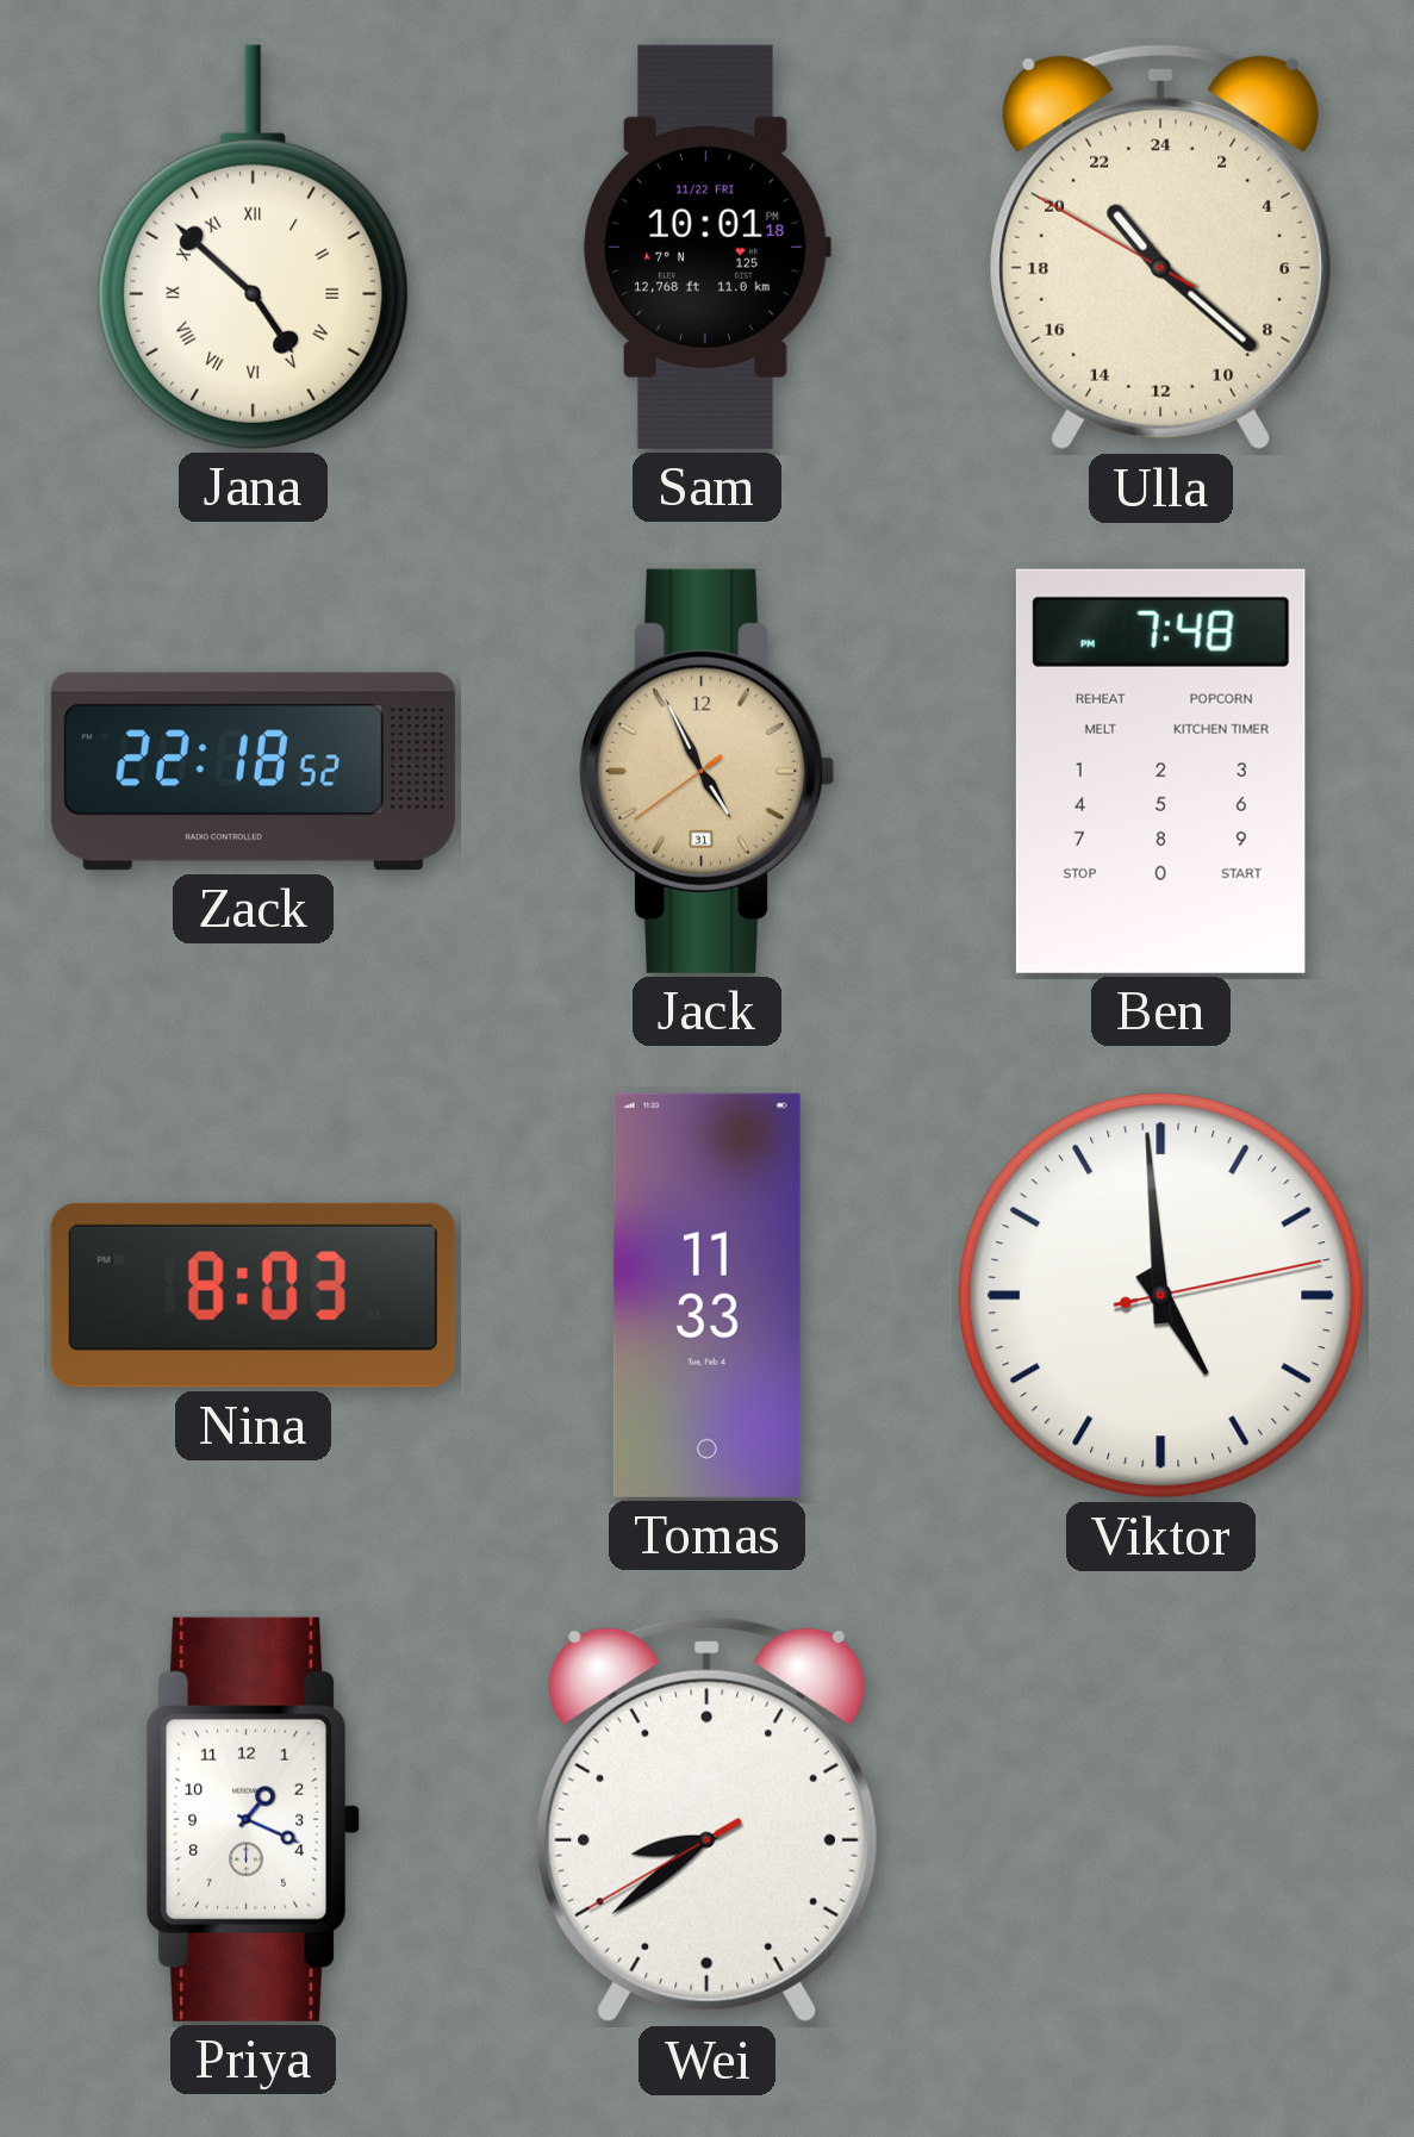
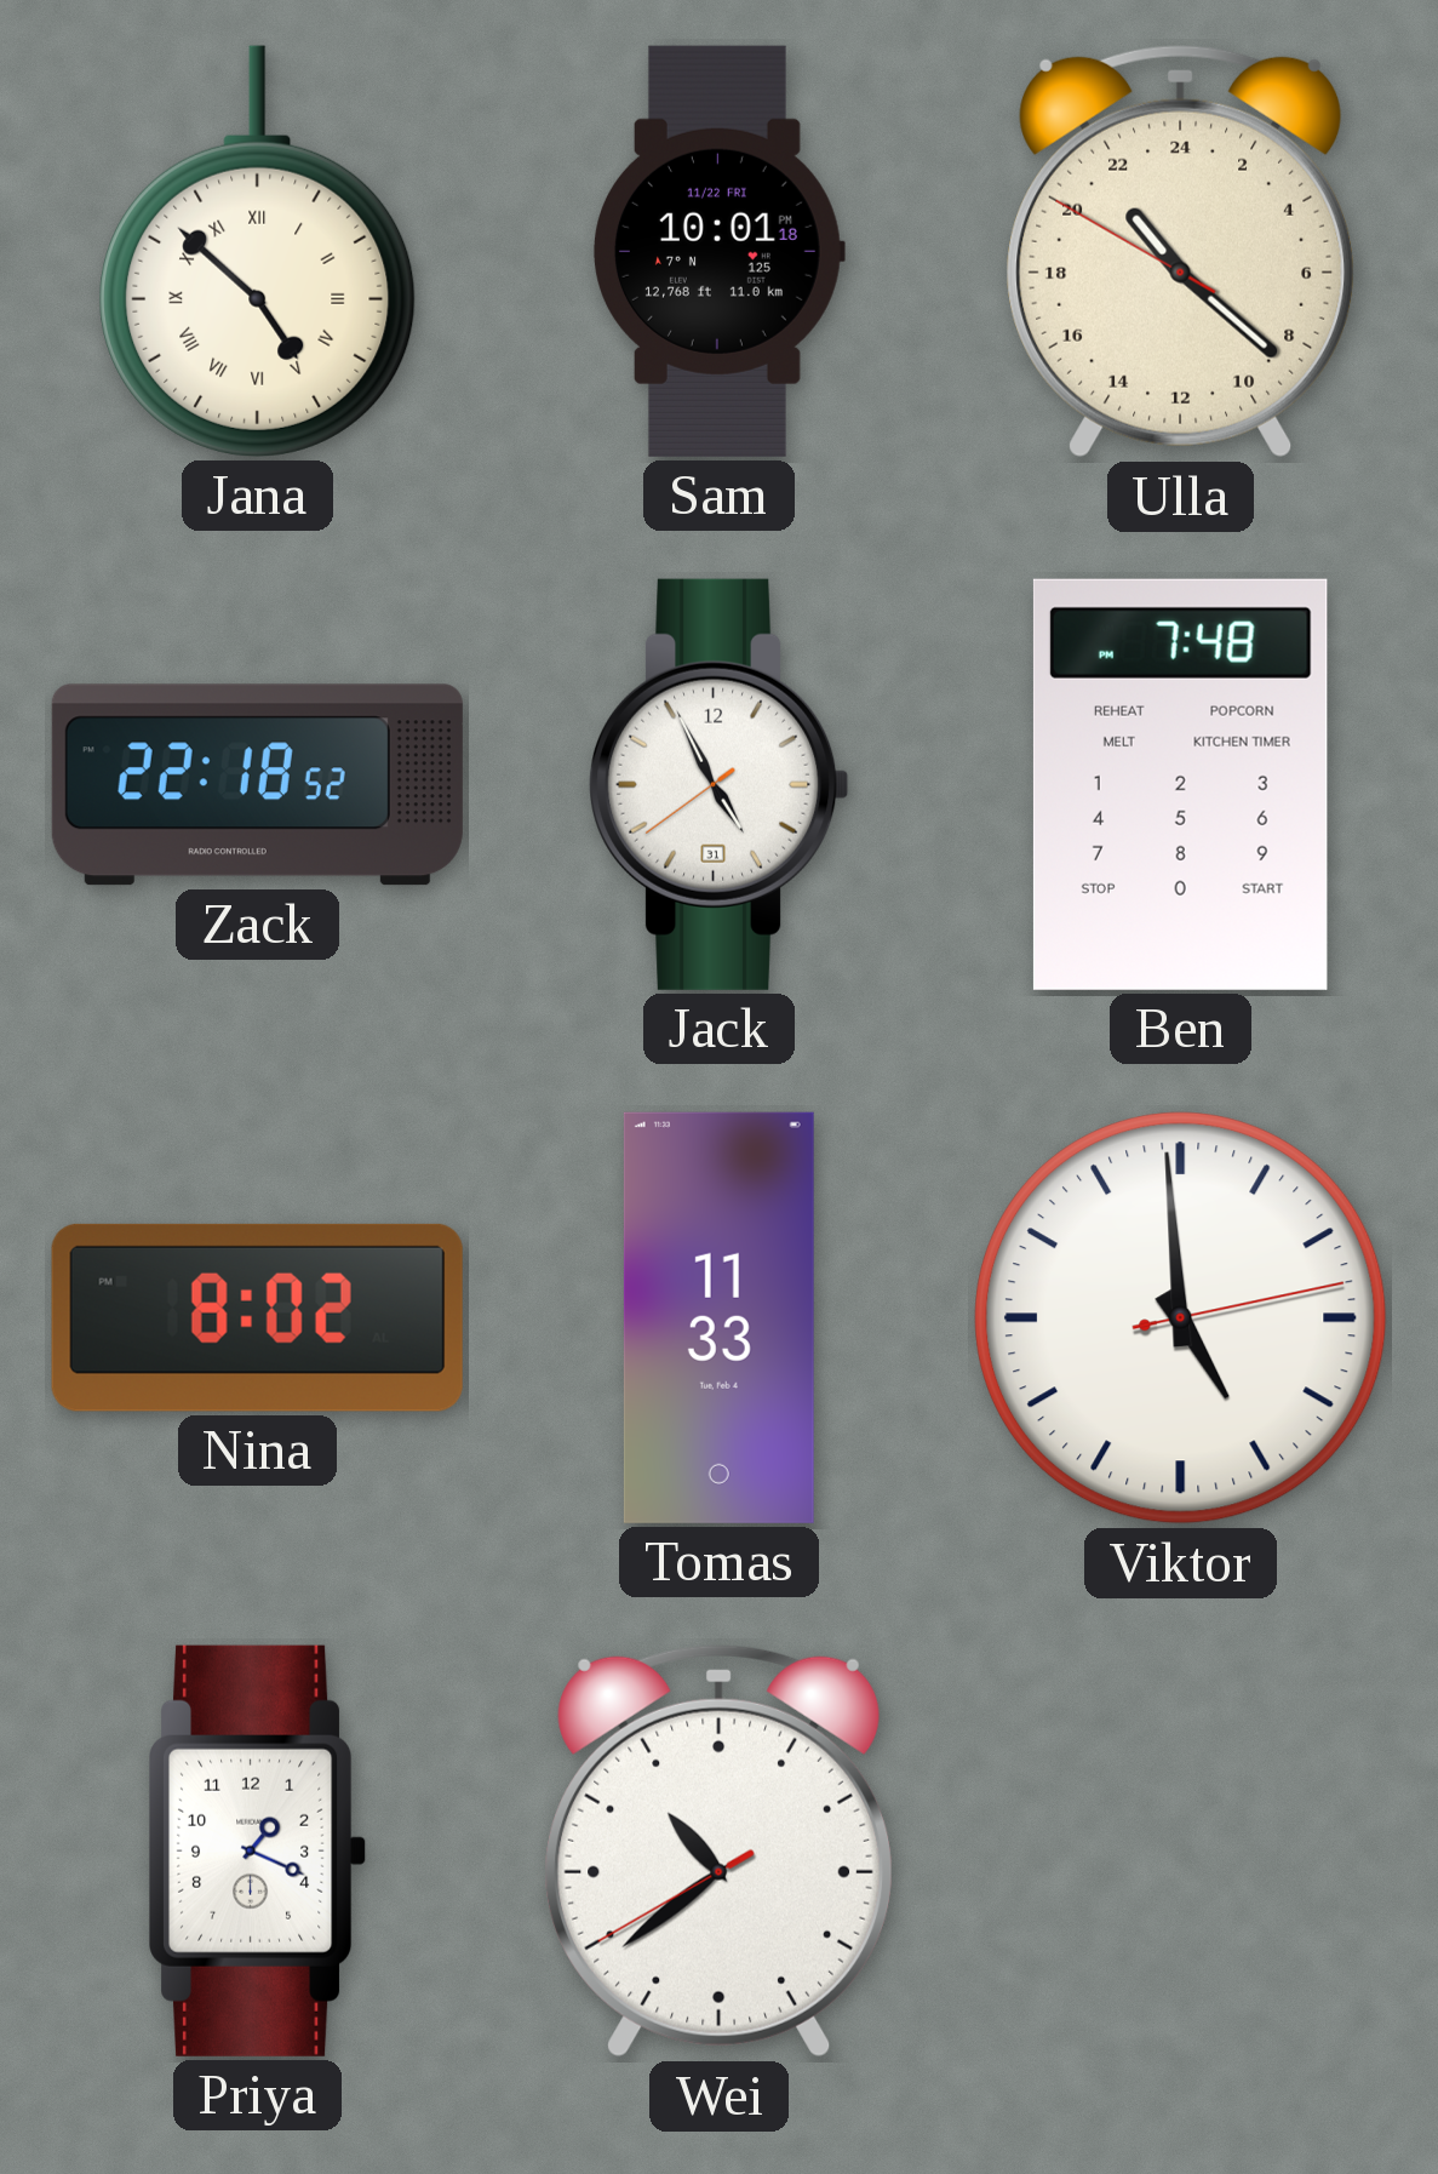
Jack dial: champagne -> white (720, 784)
Nina: 8:03 -> 8:02 (257, 1317)
Wei: 8:38 -> 10:38 (720, 1850)
